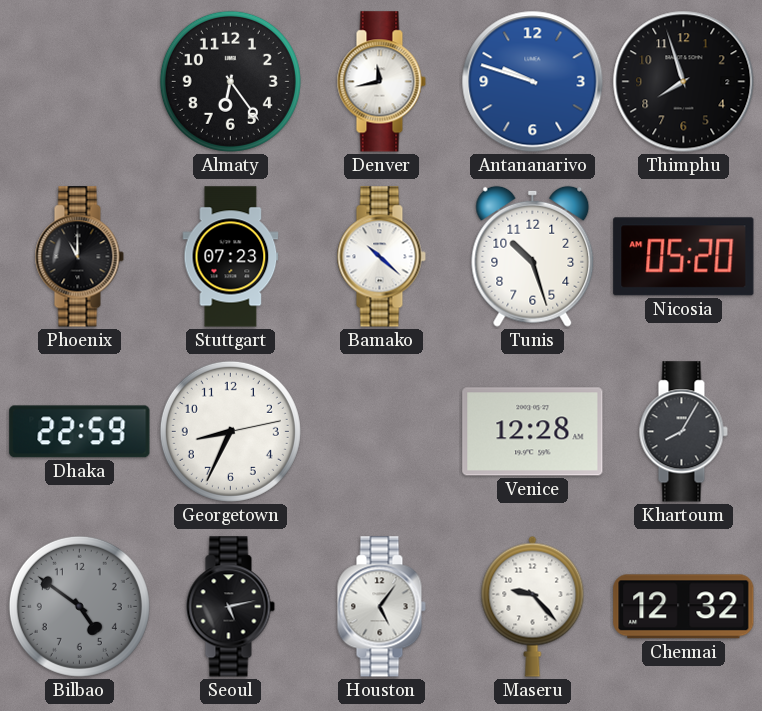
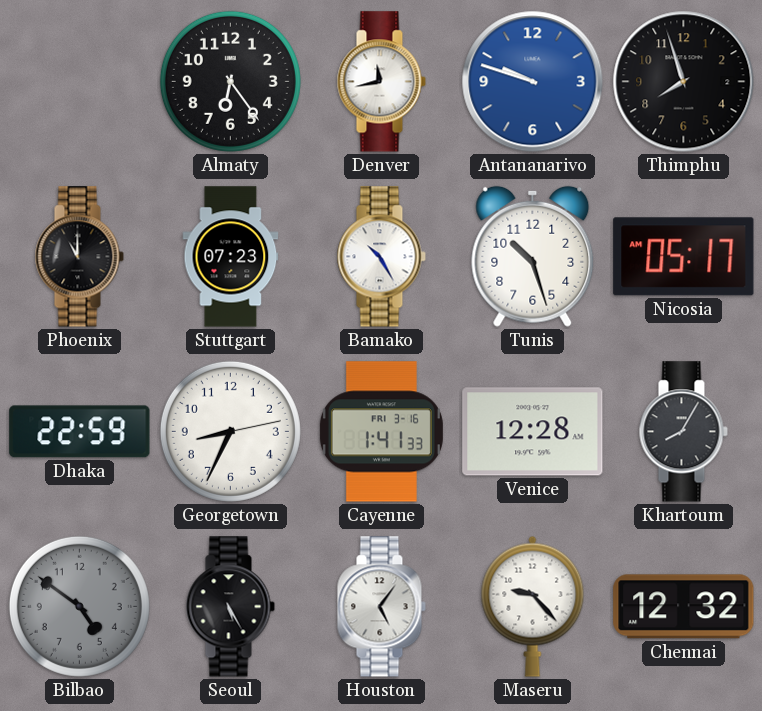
Bamako: 10:22 -> 10:25 (381, 257)
Nicosia: 05:20 -> 05:17 (684, 257)
Cayenne: none -> 1:41 (381, 432)
Seoul: 5:13 -> 5:25 (230, 607)
